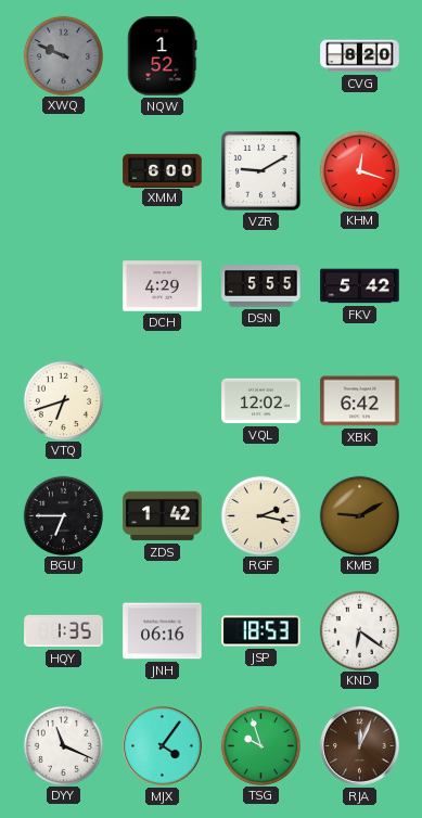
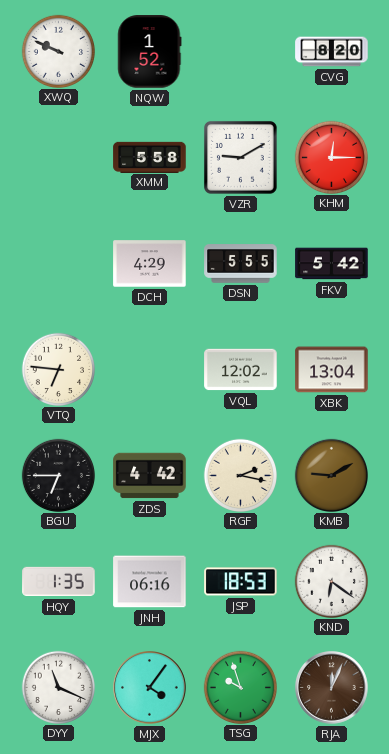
XWQ dial: grey -> white (58, 51)
XMM: 6:00 -> 5:58 (150, 157)
KHM: 12:18 -> 12:15 (331, 157)
VTQ: 6:42 -> 6:46 (58, 369)
XBK: 6:42 -> 13:04 (332, 370)
ZDS: 1:42 -> 4:42 (150, 476)
